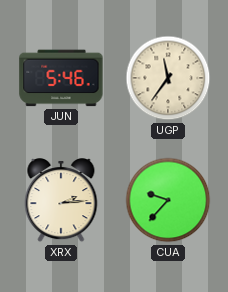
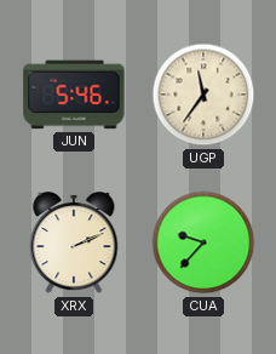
XRX: 2:14 -> 2:11 (74, 244)
